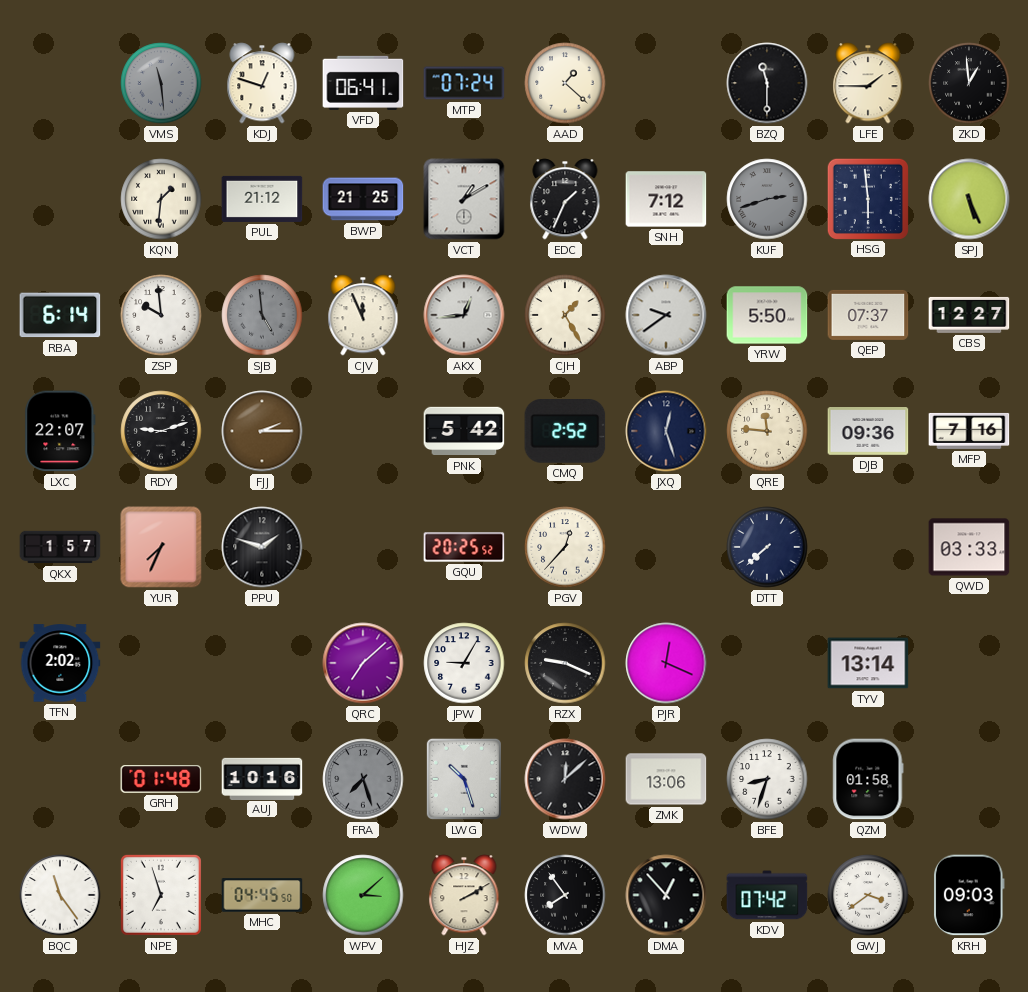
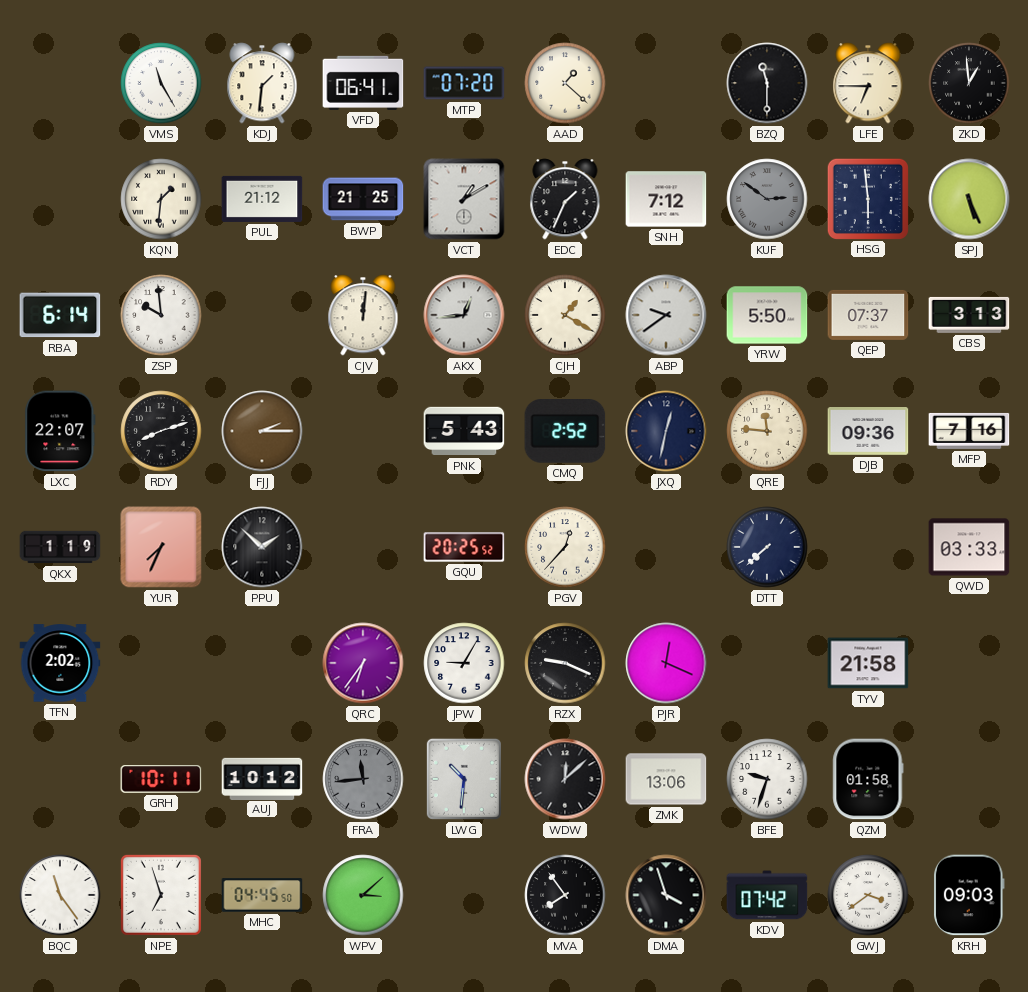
VMS: 11:29 -> 11:25 (161, 83)
VMS dial: grey -> white (161, 83)
KDJ: 12:48 -> 1:31 (262, 83)
MTP: 07:24 -> 07:20 (464, 83)
LFE: 1:45 -> 6:45 (868, 83)
KUF: 2:42 -> 2:51 (767, 199)
SJB: 4:59 -> none (262, 315)
CJV: 11:56 -> 12:01 (363, 315)
CJH: 1:25 -> 1:20 (565, 315)
CBS: 12:27 -> 3:13 (969, 315)
RDY: 9:12 -> 8:12 (161, 431)
PNK: 5:42 -> 5:43 (464, 431)
JXQ: 12:27 -> 12:32 (666, 431)
QKX: 1:57 -> 1:19 (60, 547)
PPU: 1:48 -> 1:52 (262, 547)
QRC: 7:08 -> 6:36 (363, 663)
TYV: 13:14 -> 21:58 (868, 663)
GRH: 01:48 -> 10:11 (161, 779)
AUJ: 10:16 -> 10:12 (262, 778)
FRA: 7:27 -> 11:44 (363, 779)
LWG: 10:27 -> 10:31 (464, 779)
BFE: 8:33 -> 9:33 (767, 779)
HJZ: 2:10 -> none (464, 895)
DMA: 12:53 -> 3:57 (666, 895)
